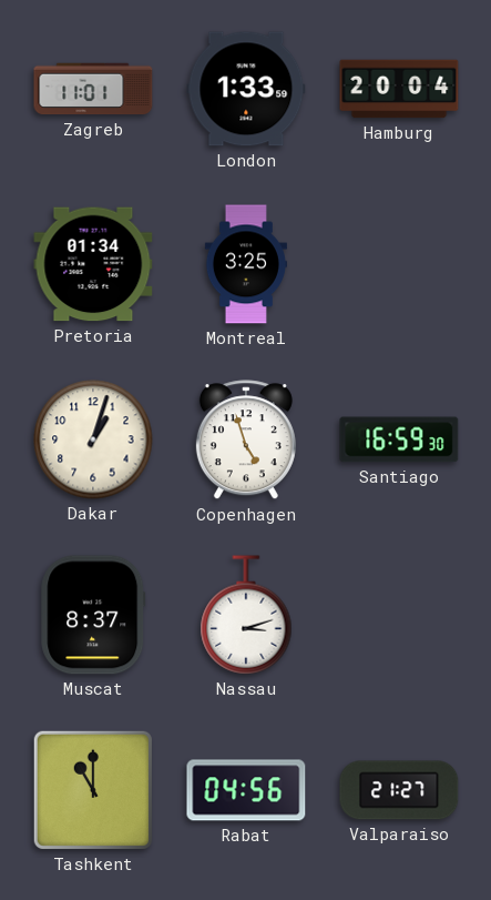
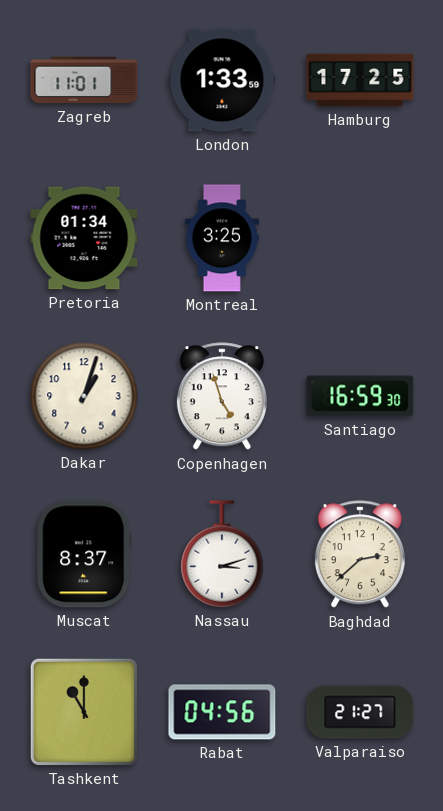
Hamburg: 20:04 -> 17:25 (360, 80)
Baghdad: none -> 2:38 (360, 555)
